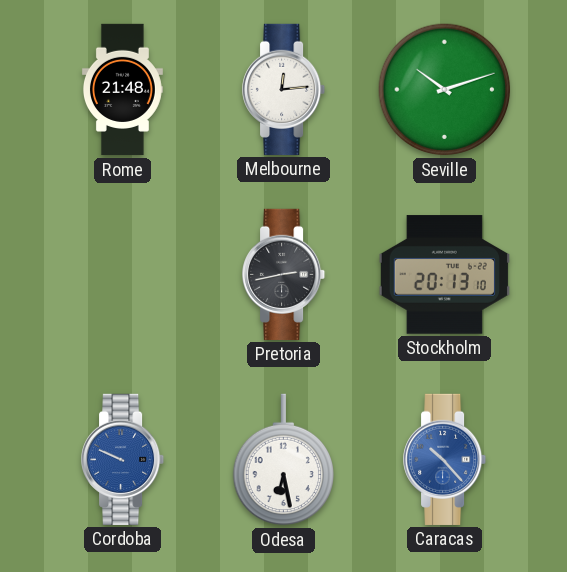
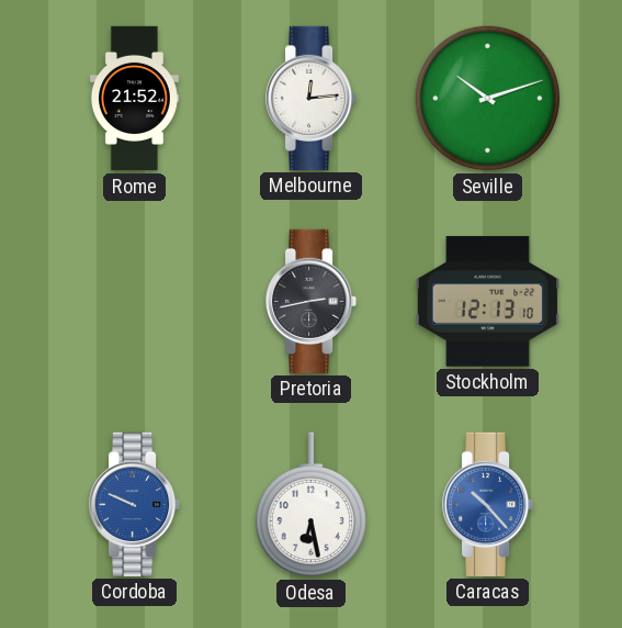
Rome: 21:48 -> 21:52 (134, 99)
Stockholm: 20:13 -> 12:13 (487, 302)
